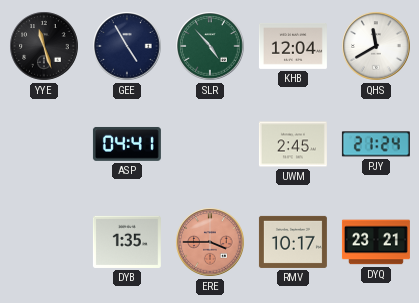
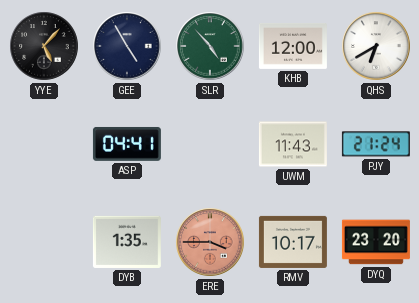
YYE: 11:27 -> 5:07 (44, 46)
KHB: 12:04 -> 12:00 (293, 46)
QHS: 11:40 -> 6:40 (376, 46)
UWM: 2:45 -> 11:43 (293, 144)
DYQ: 23:21 -> 23:20 (376, 242)
